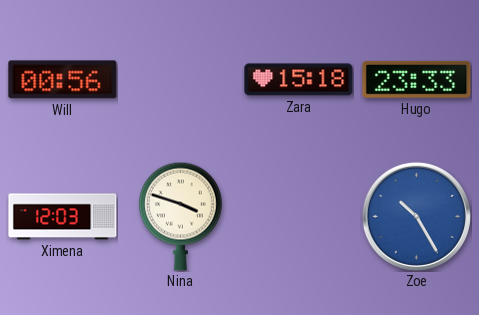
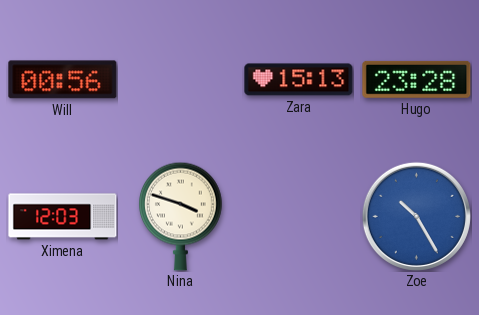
Zara: 15:18 -> 15:13 (299, 80)
Hugo: 23:33 -> 23:28 (417, 79)
